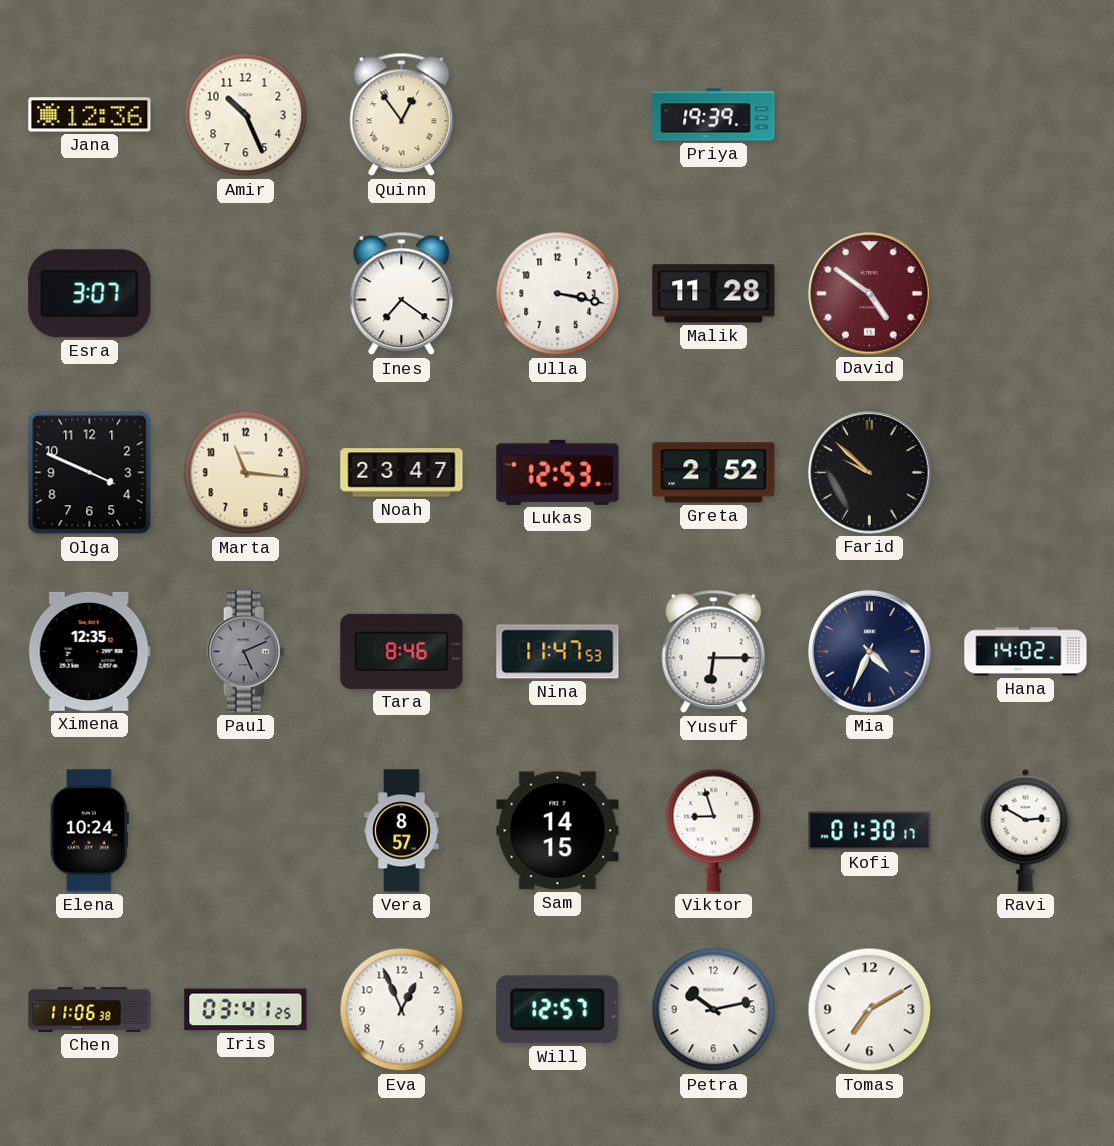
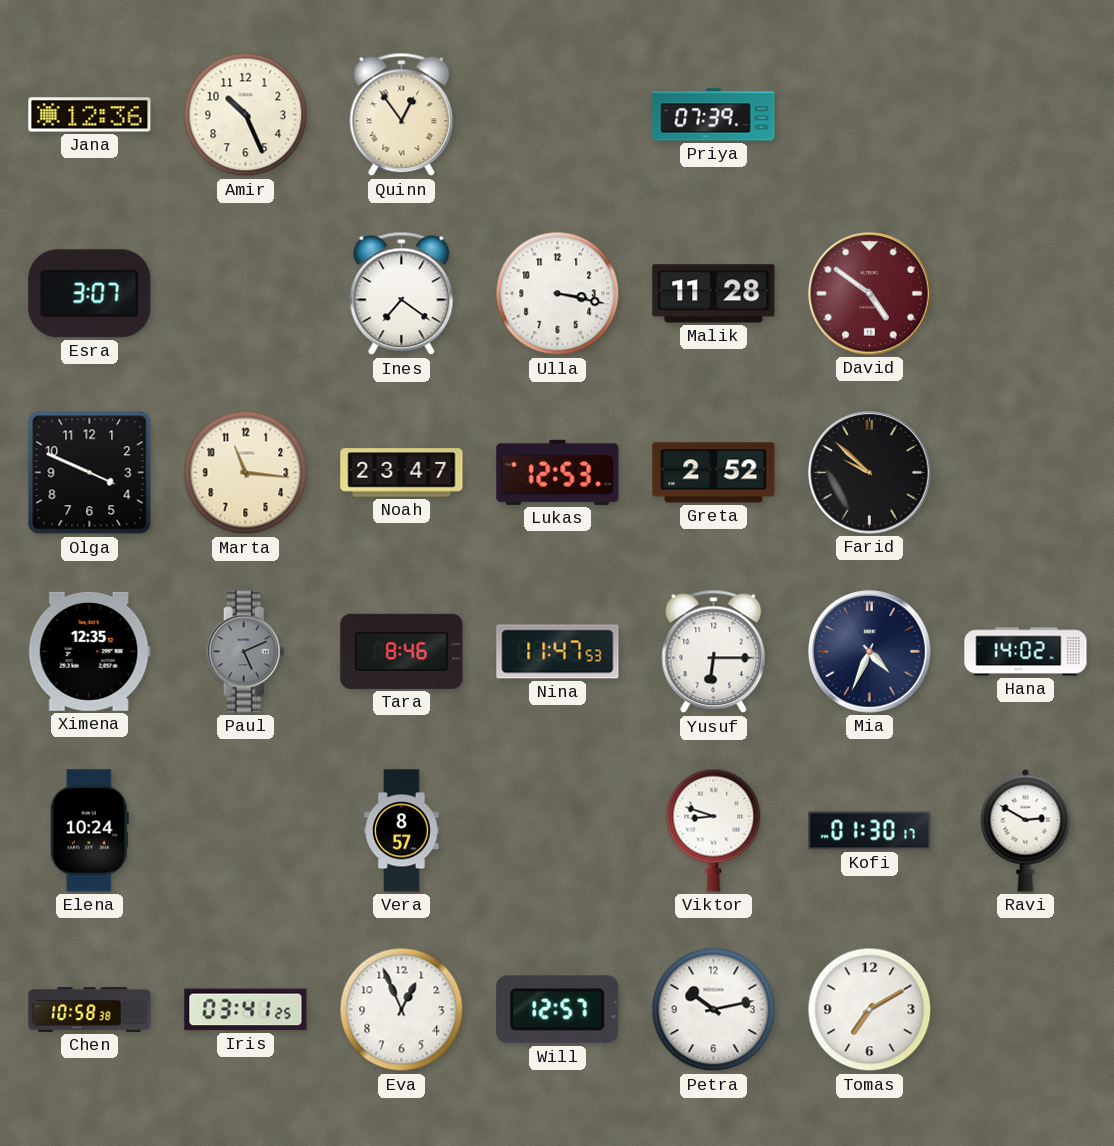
Priya: 19:39 -> 07:39 (714, 115)
Sam: 14:15 -> none (558, 831)
Viktor: 8:57 -> 8:48 (714, 830)
Chen: 11:06 -> 10:58 (90, 1010)
